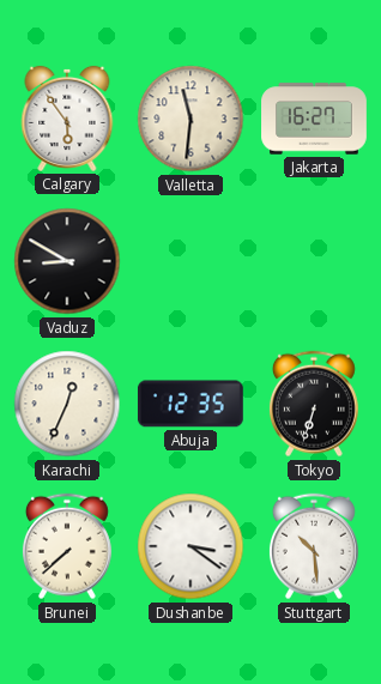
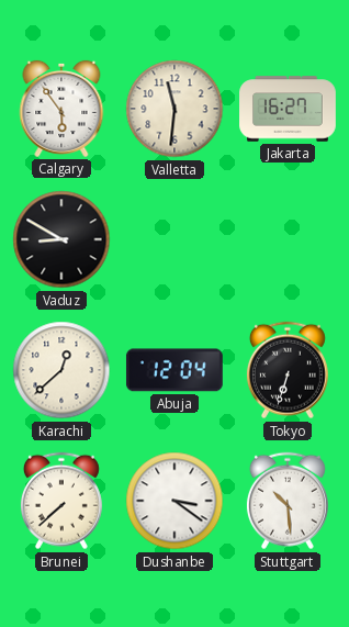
Karachi: 12:34 -> 12:38 (61, 370)
Abuja: 12:35 -> 12:04 (174, 370)
